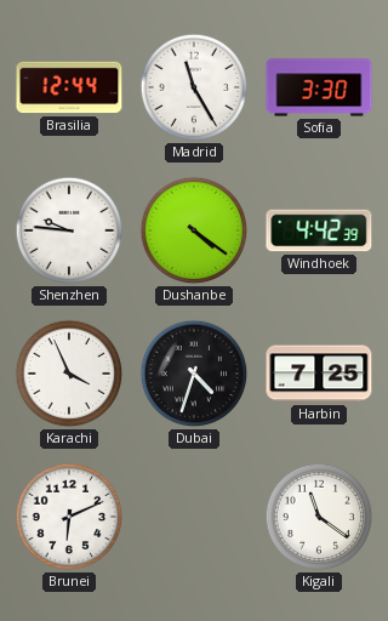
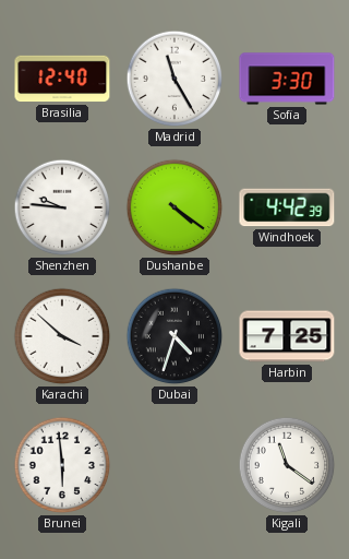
Brasilia: 12:44 -> 12:40 (62, 79)
Karachi: 3:56 -> 3:52 (62, 336)
Brunei: 6:11 -> 5:59 (62, 465)
